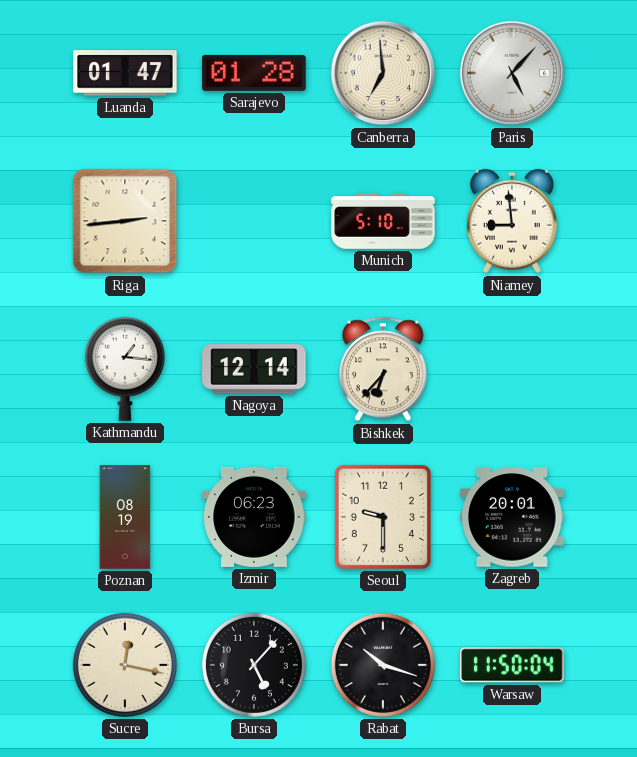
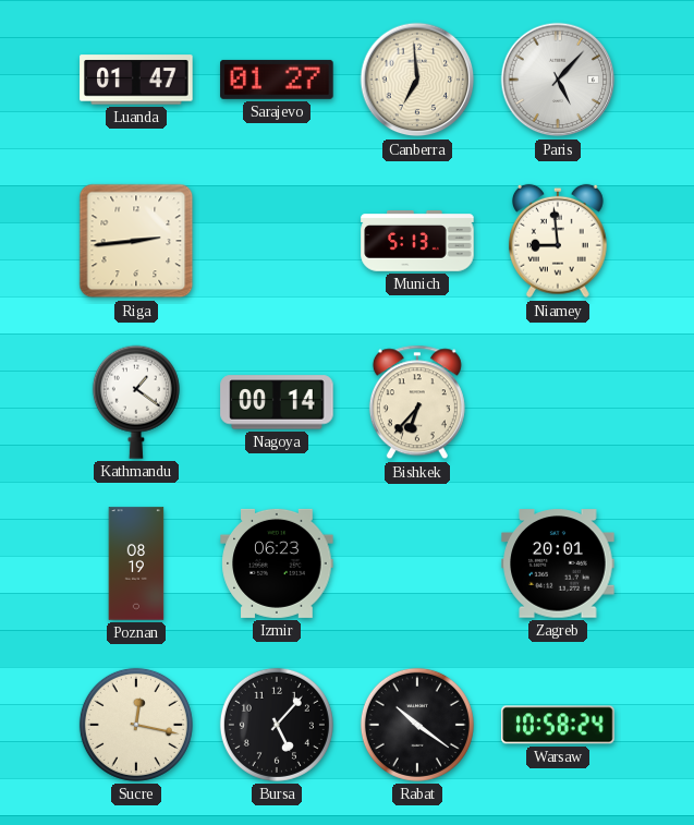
Sarajevo: 01:28 -> 01:27 (277, 80)
Munich: 5:10 -> 5:13 (417, 241)
Kathmandu: 1:16 -> 1:21 (136, 402)
Nagoya: 12:14 -> 00:14 (277, 402)
Seoul: 9:30 -> none (383, 517)
Rabat: 10:18 -> 10:21 (417, 725)
Warsaw: 11:50 -> 10:58 (558, 725)
